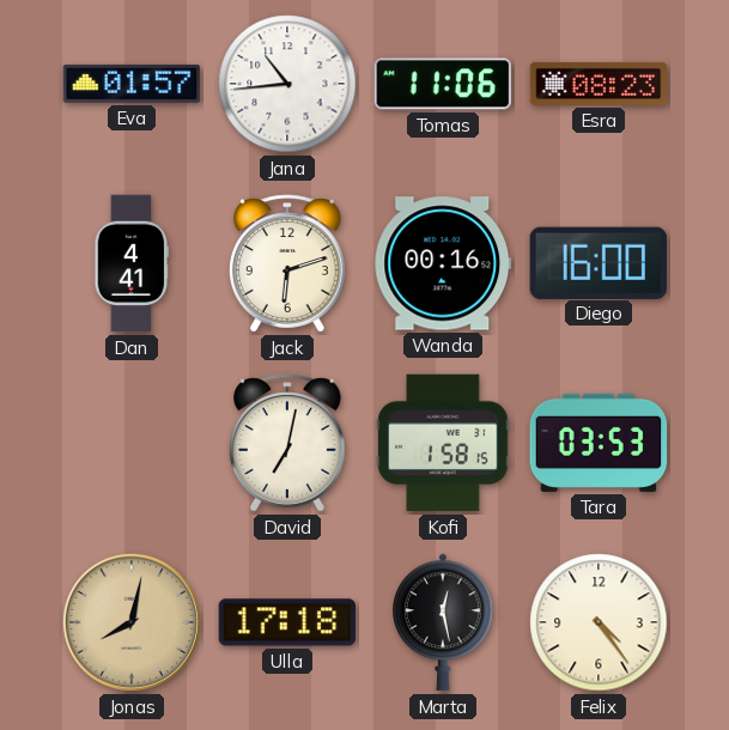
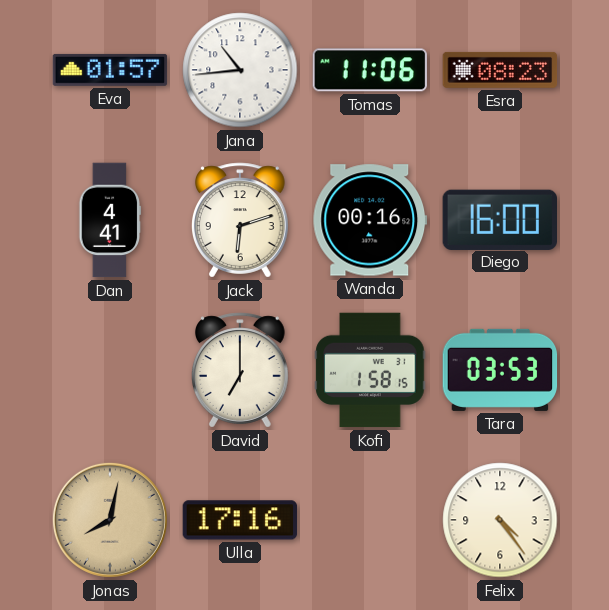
David: 7:02 -> 7:00 (240, 370)
Ulla: 17:18 -> 17:16 (240, 520)
Marta: 12:28 -> none (444, 622)
